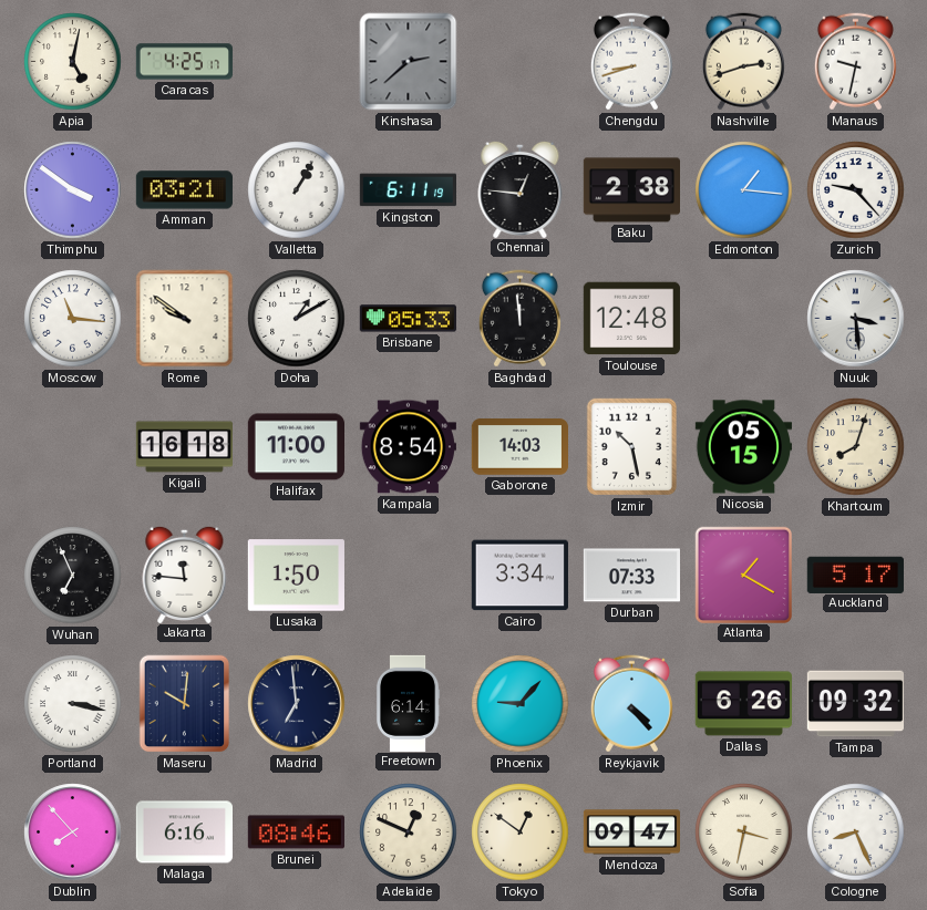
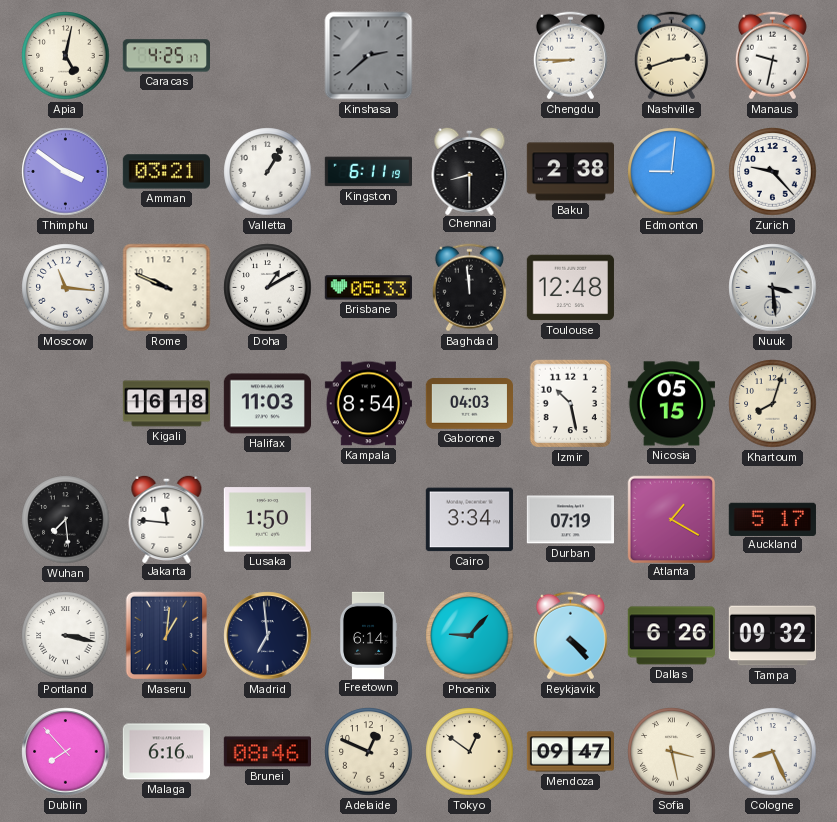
Chengdu: 8:42 -> 8:45 (570, 56)
Chennai: 12:46 -> 8:30 (470, 170)
Edmonton: 1:16 -> 9:01 (672, 172)
Rome: 9:51 -> 9:49 (167, 288)
Halifax: 11:00 -> 11:03 (267, 404)
Gaborone: 14:03 -> 04:03 (469, 404)
Wuhan: 6:56 -> 7:29 (66, 520)
Durban: 07:33 -> 07:19 (570, 520)
Maseru: 10:01 -> 1:01 (167, 636)
Sofia: 3:32 -> 3:28 (672, 752)
